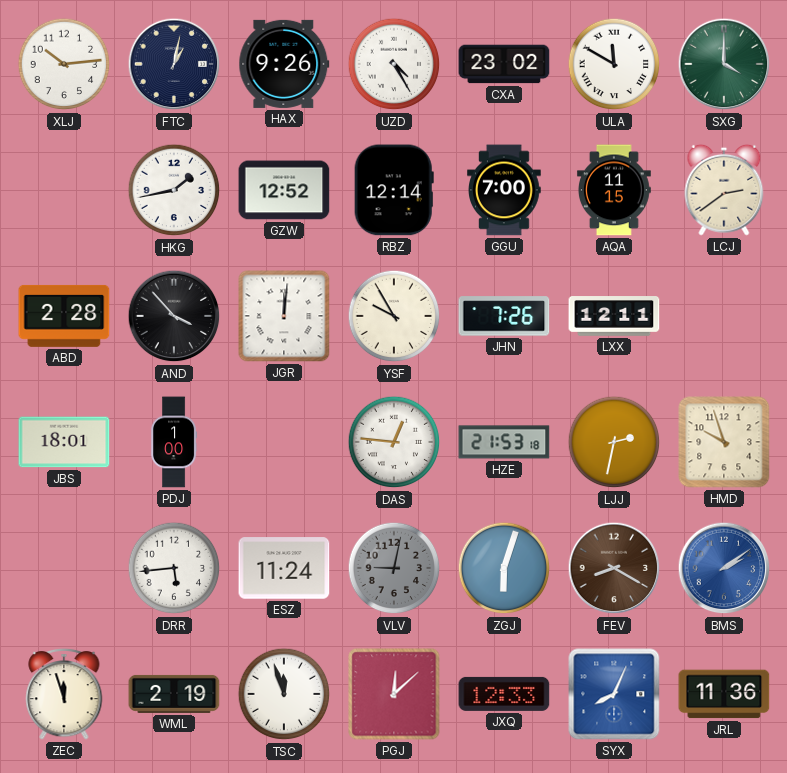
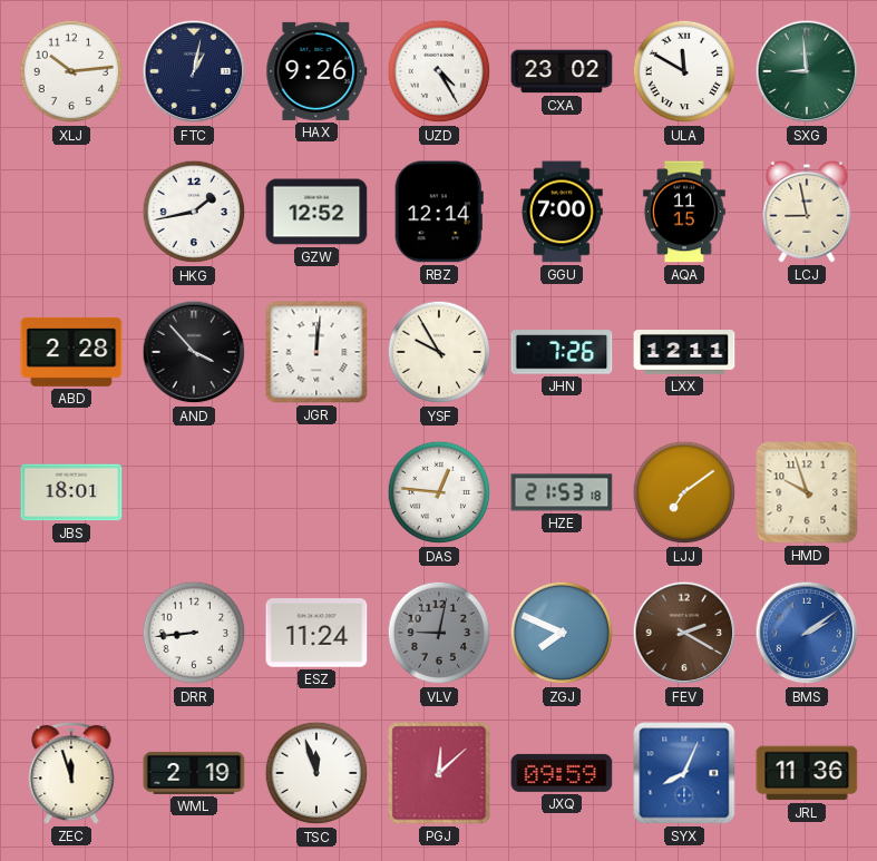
SXG: 4:00 -> 8:59 (807, 71)
LCJ: 2:39 -> 8:58 (807, 212)
PDJ: 1:00 -> none (174, 442)
LJJ: 2:32 -> 7:09 (684, 492)
DRR: 5:44 -> 8:44 (194, 633)
ZGJ: 6:03 -> 7:49 (562, 633)
FEV: 8:20 -> 2:20 (684, 633)
JXQ: 12:33 -> 09:59 (562, 773)
